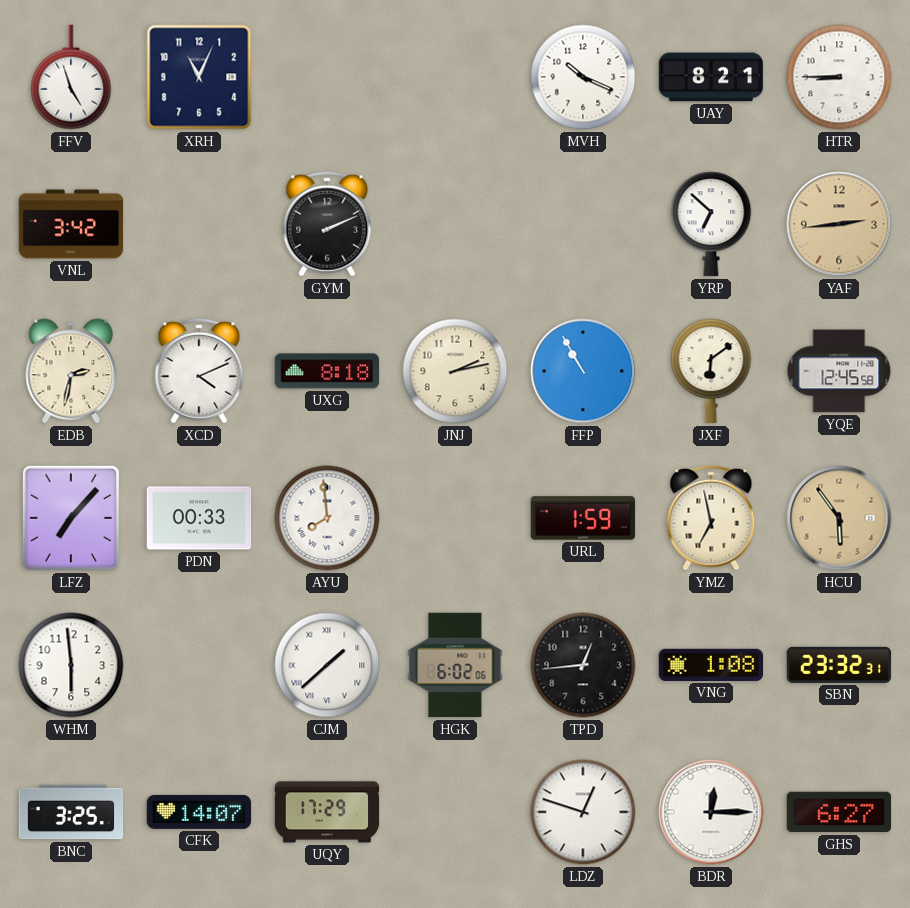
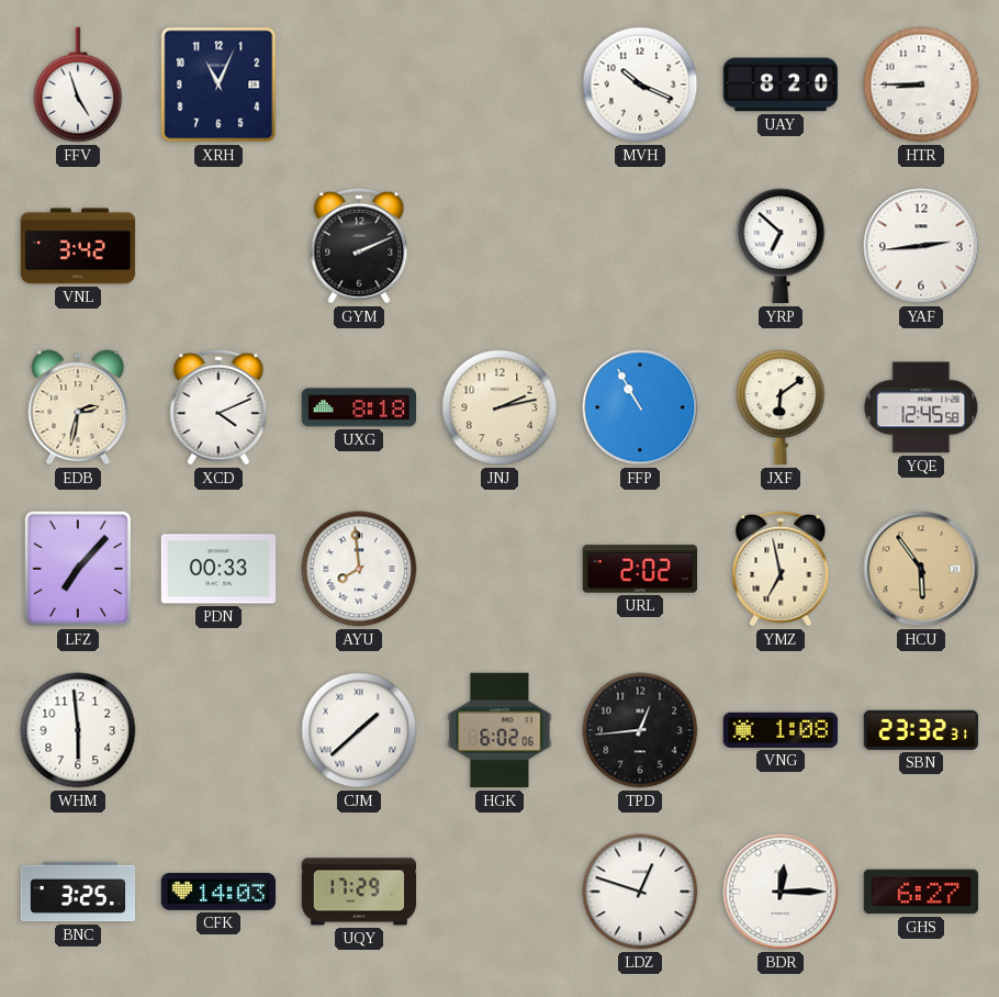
UAY: 8:21 -> 8:20 (781, 85)
YAF dial: champagne -> white (921, 246)
URL: 1:59 -> 2:02 (640, 569)
CFK: 14:07 -> 14:03 (218, 892)
